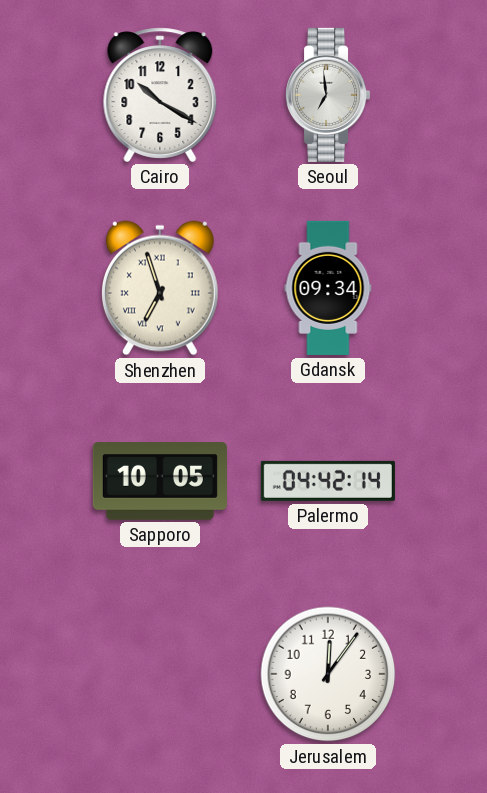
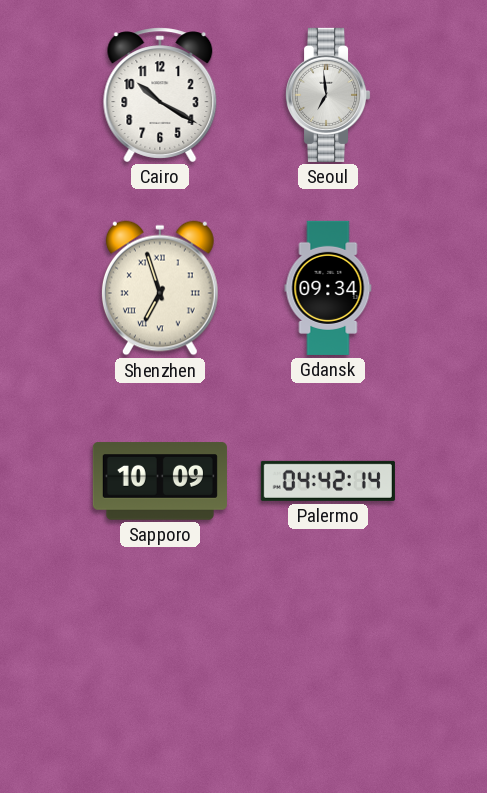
Sapporo: 10:05 -> 10:09 (160, 481)
Jerusalem: 12:06 -> none (328, 674)
